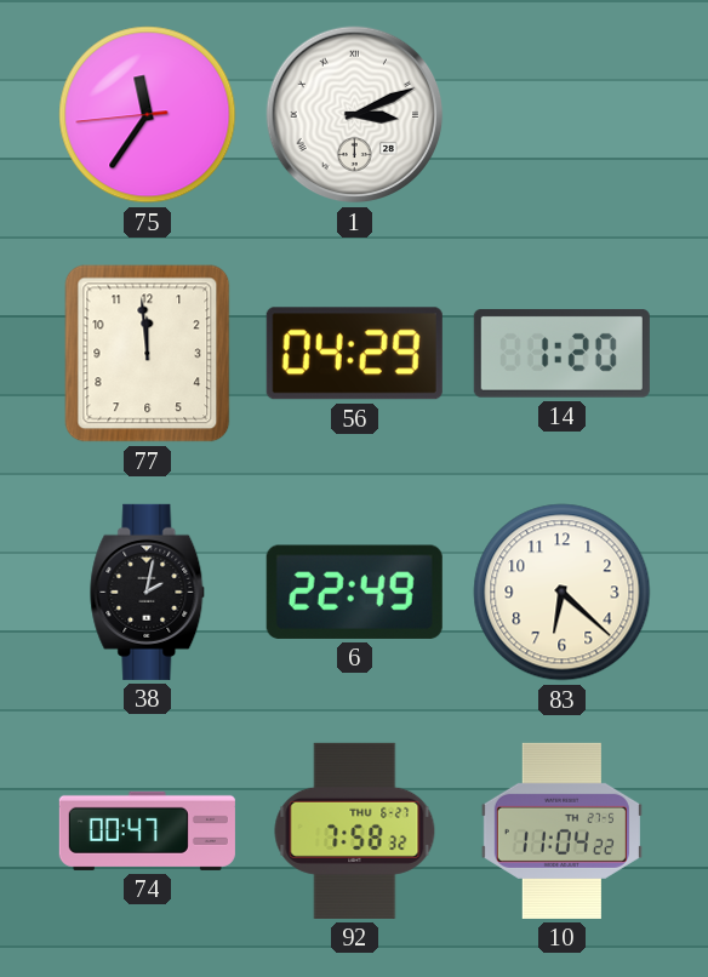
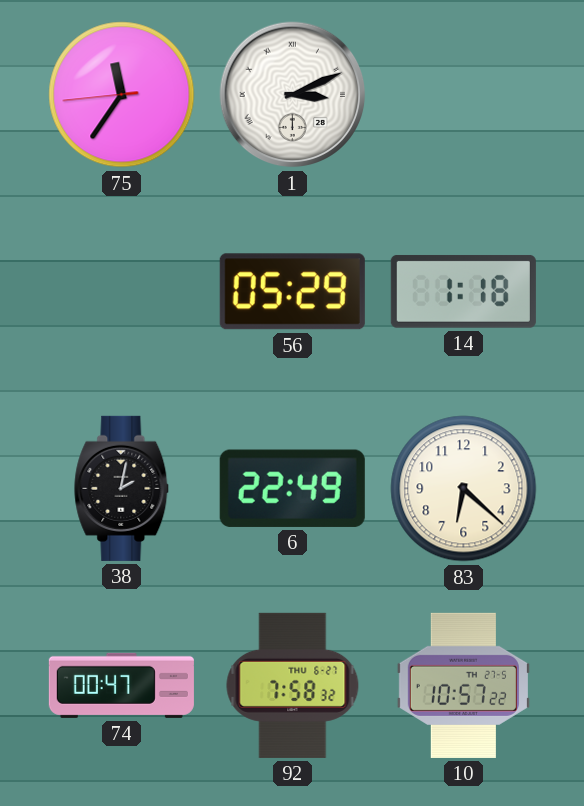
77: 11:59 -> none (148, 354)
56: 04:29 -> 05:29 (292, 292)
14: 1:20 -> 1:18 (463, 291)
10: 11:04 -> 10:57 (463, 685)
